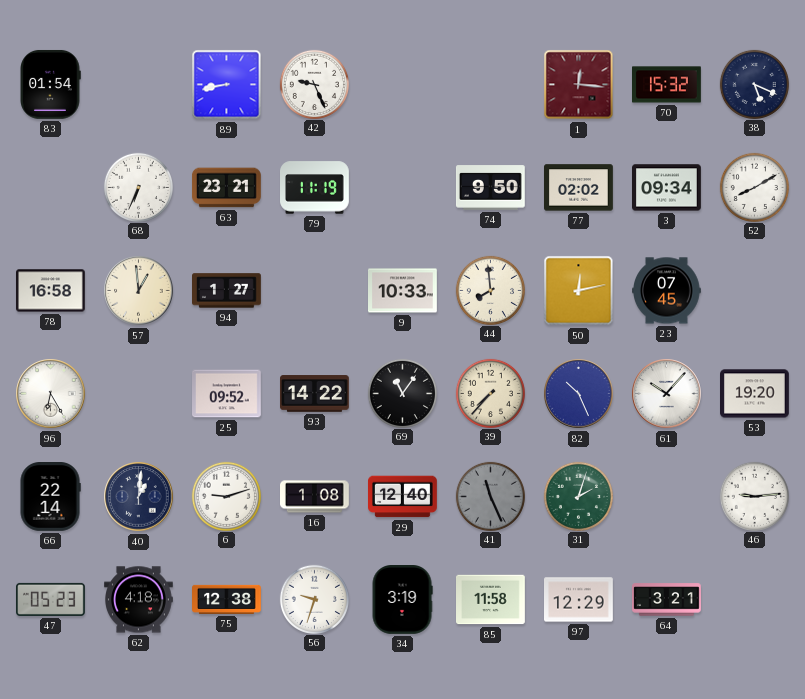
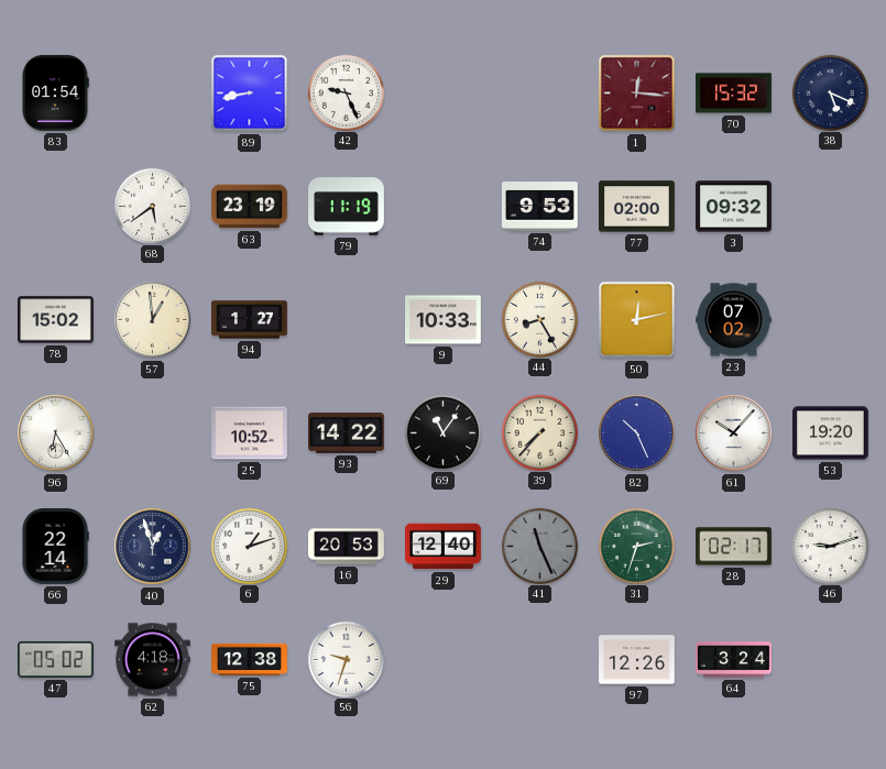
68: 6:34 -> 5:39 (152, 206)
63: 23:21 -> 23:19 (250, 207)
74: 9:50 -> 9:53 (540, 207)
77: 02:02 -> 02:00 (637, 207)
3: 09:34 -> 09:32 (734, 207)
52: 8:10 -> none (754, 187)
78: 16:58 -> 15:02 (56, 320)
44: 7:59 -> 8:25 (539, 319)
23: 07:45 -> 07:02 (734, 320)
25: 09:52 -> 10:52 (250, 433)
40: 1:01 -> 12:57 (153, 547)
6: 9:12 -> 1:12 (249, 546)
16: 1:08 -> 20:53 (347, 547)
31: 2:03 -> 2:33 (636, 546)
28: none -> 02:17 (734, 547)
46: 9:14 -> 9:12 (830, 546)
47: 05:23 -> 05:02 (56, 659)
34: 3:19 -> none (402, 600)
85: 11:58 -> none (491, 600)
97: 12:29 -> 12:26 (637, 660)
64: 3:21 -> 3:24 (734, 660)
